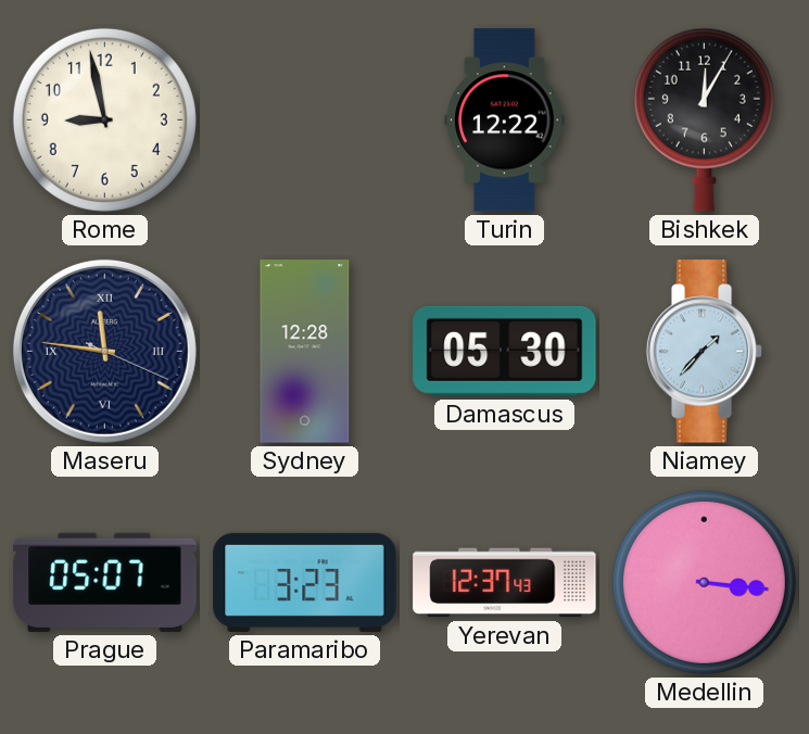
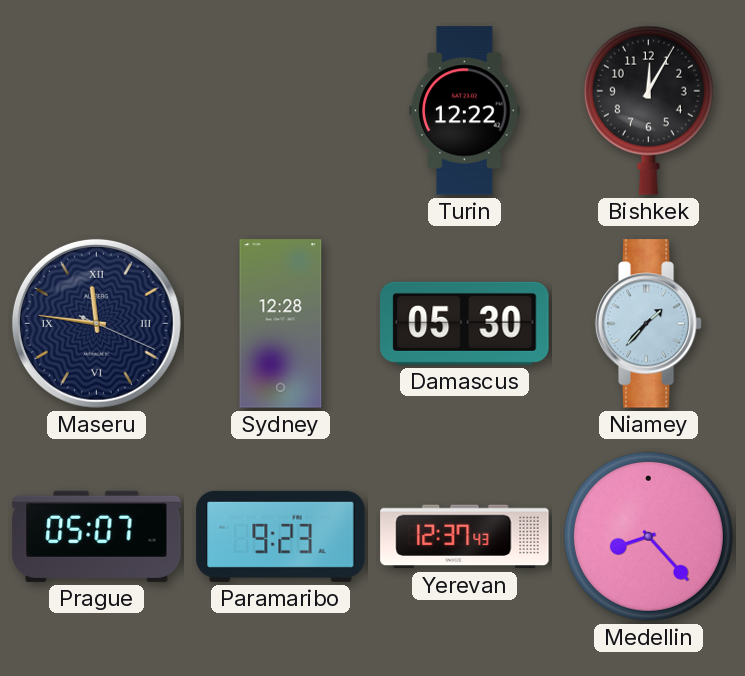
Rome: 8:58 -> none (104, 119)
Paramaribo: 3:23 -> 9:23 (281, 536)
Medellin: 3:16 -> 8:23 (648, 536)
